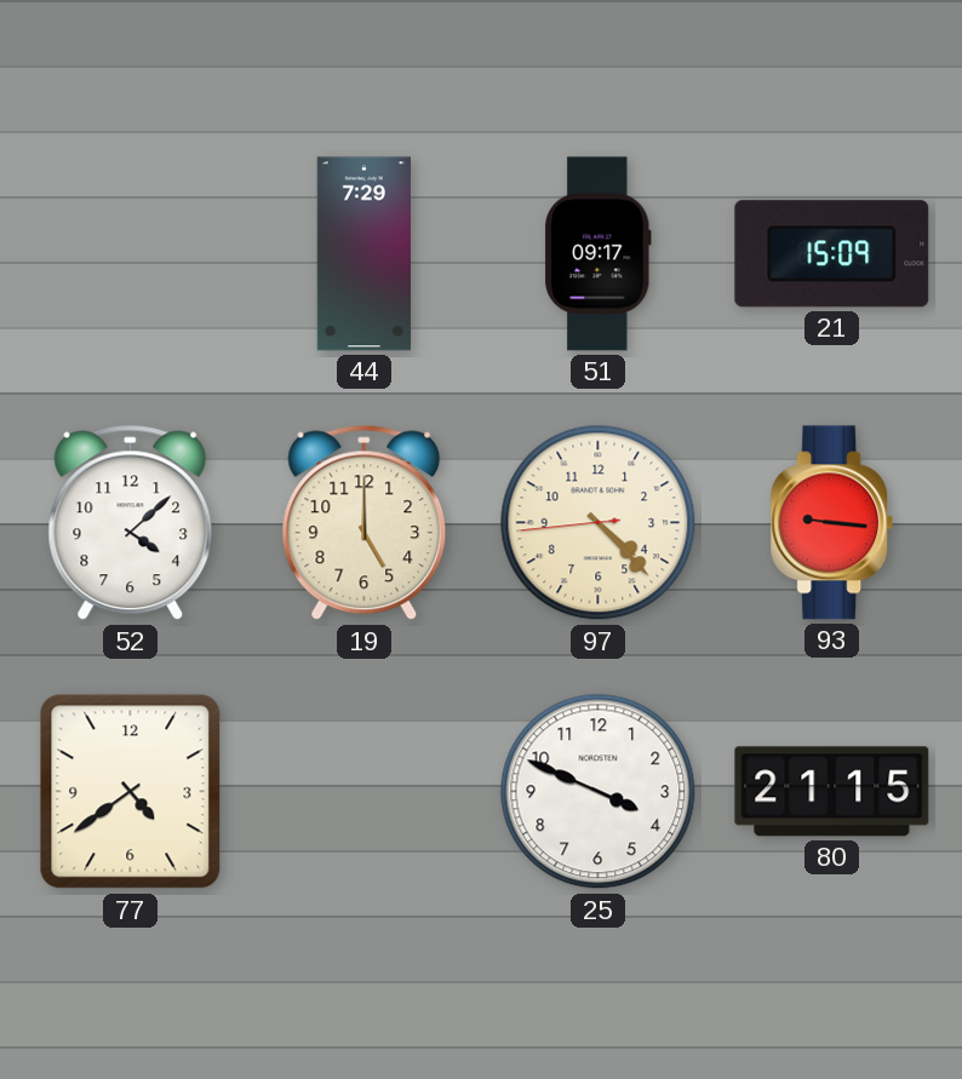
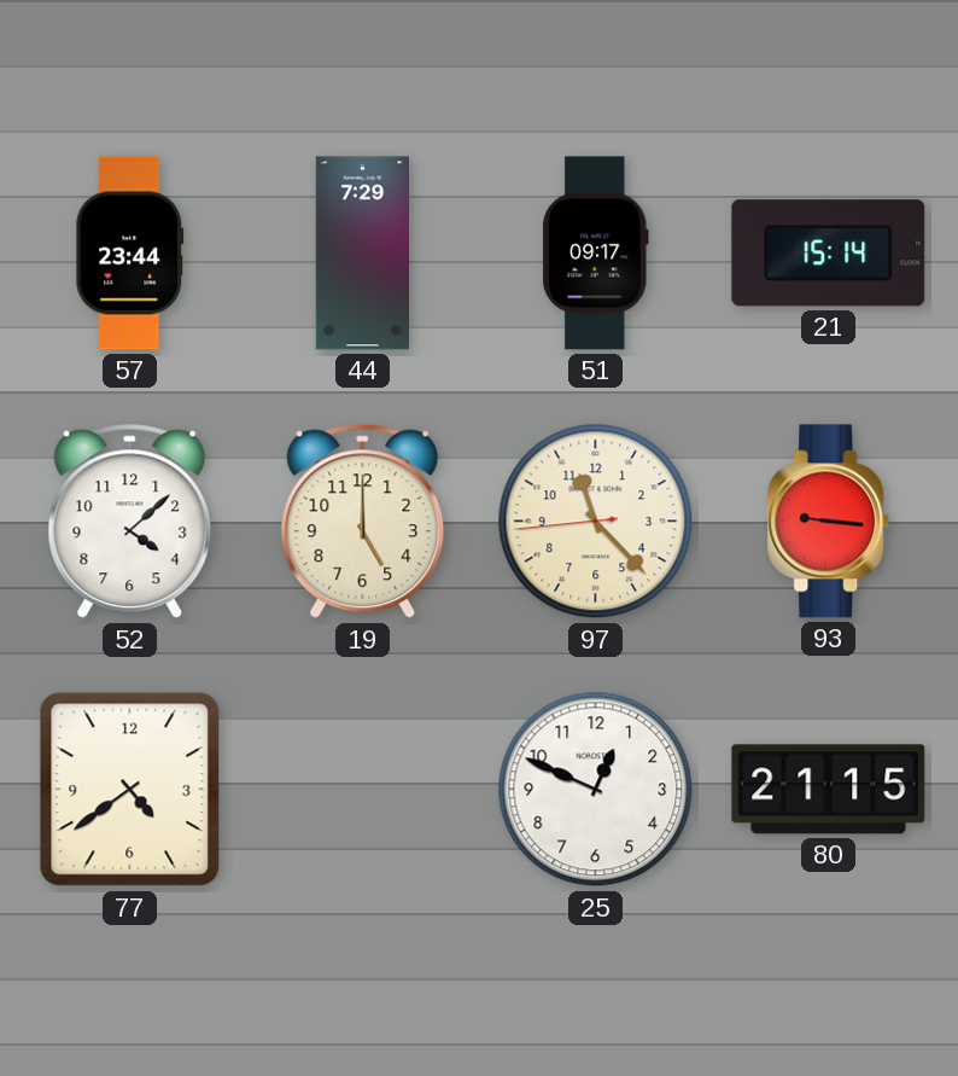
57: none -> 23:44 (130, 254)
21: 15:09 -> 15:14 (829, 254)
97: 4:22 -> 11:22 (596, 522)
25: 3:49 -> 12:49 (596, 790)
